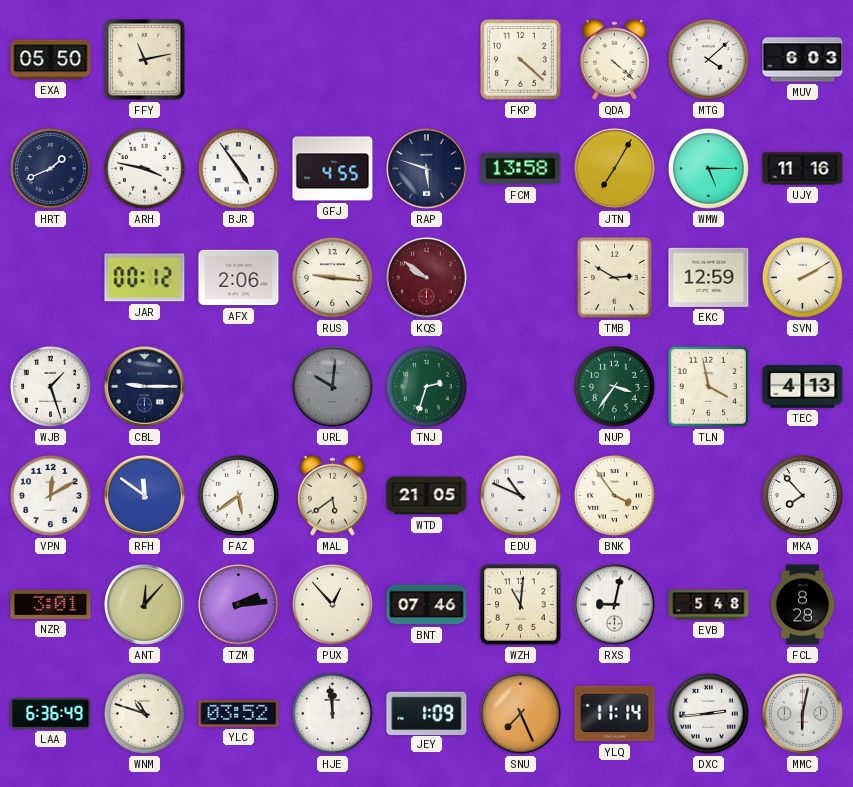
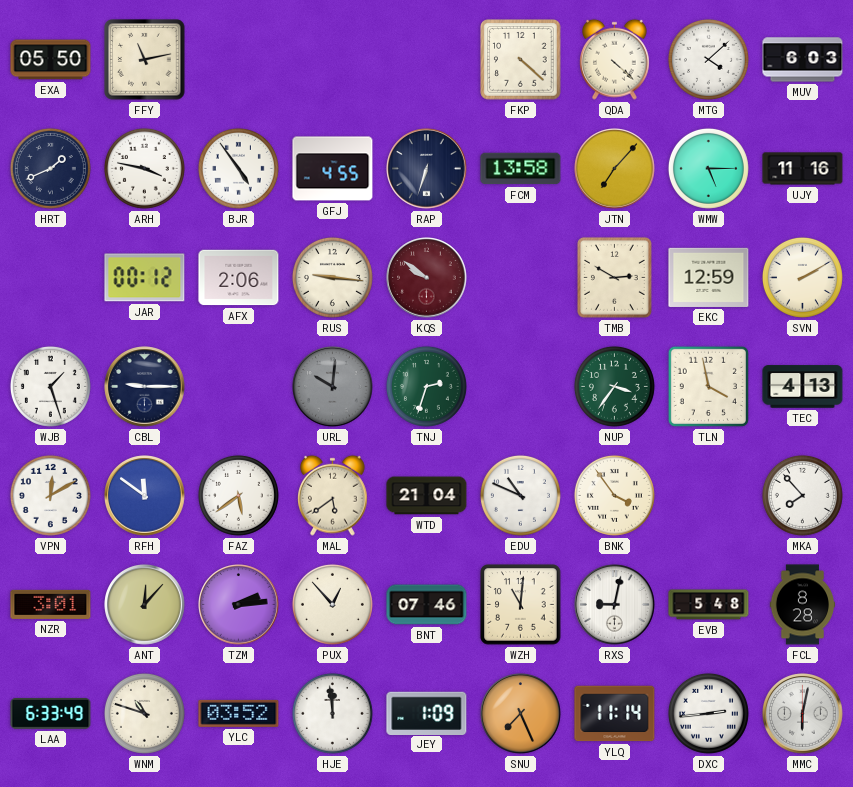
RAP: 5:48 -> 6:33 (427, 169)
JTN: 7:05 -> 7:07 (615, 169)
WTD: 21:05 -> 21:04 (427, 496)
LAA: 6:36 -> 6:33 (51, 713)
